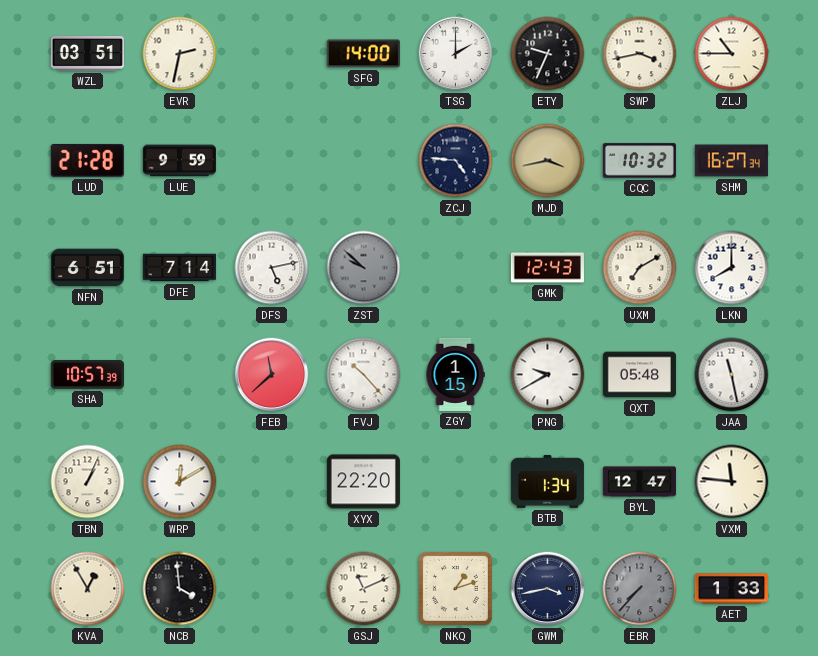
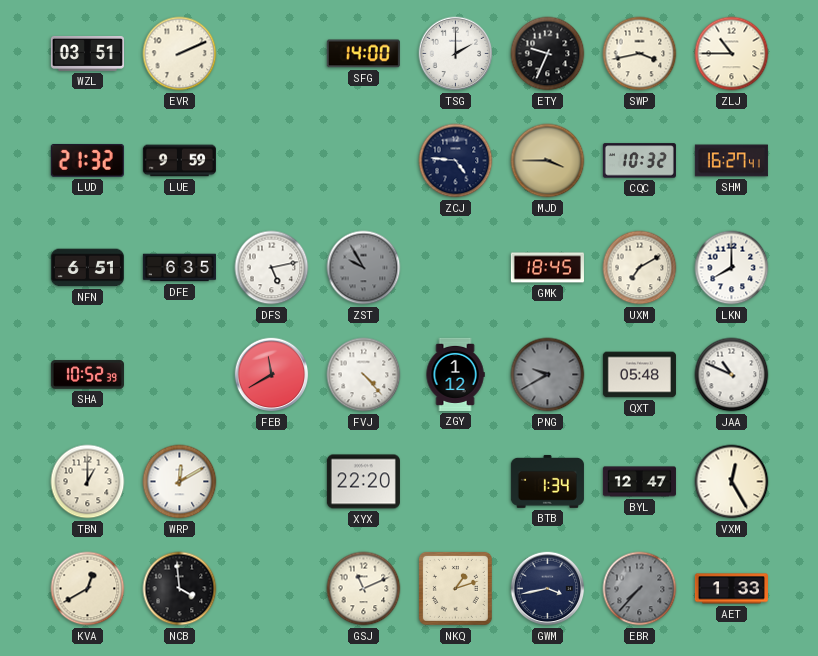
EVR: 2:32 -> 2:11 (180, 54)
LUD: 21:28 -> 21:32 (87, 160)
MJD: 3:43 -> 3:45 (548, 161)
SHM: 16:27:34 -> 16:27:41 (731, 161)
DFE: 7:14 -> 6:35 (179, 268)
ZST: 9:52 -> 9:55 (364, 268)
GMK: 12:43 -> 18:45 (547, 268)
SHA: 10:57 -> 10:52 (87, 375)
FEB: 11:38 -> 11:40 (272, 375)
FVJ: 10:23 -> 4:23 (364, 375)
ZGY: 1:15 -> 1:12 (455, 374)
PNG dial: white -> grey (548, 375)
JAA: 11:28 -> 10:49 (732, 375)
TBN: 1:04 -> 1:00 (88, 482)
VXM: 11:46 -> 12:25 (732, 482)
KVA: 12:55 -> 12:40 (88, 589)
